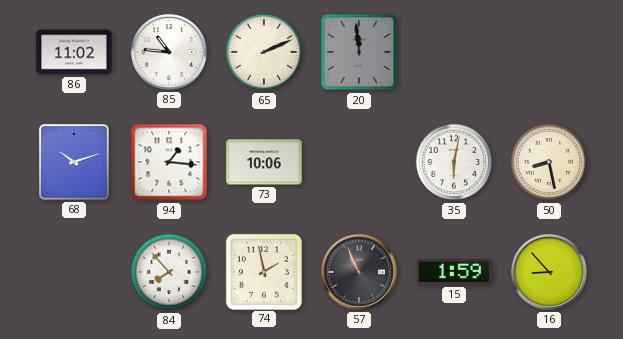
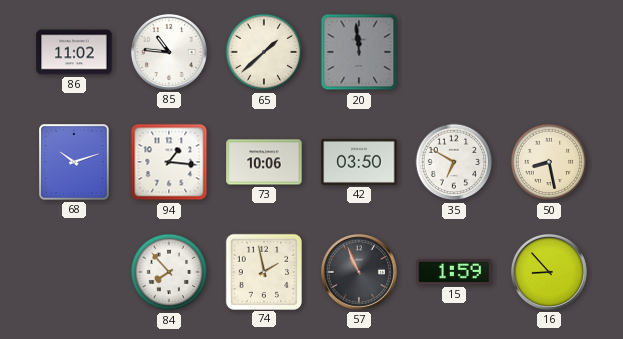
65: 2:11 -> 1:38 (264, 52)
42: none -> 03:50 (359, 162)
35: 6:02 -> 6:50 (454, 162)
